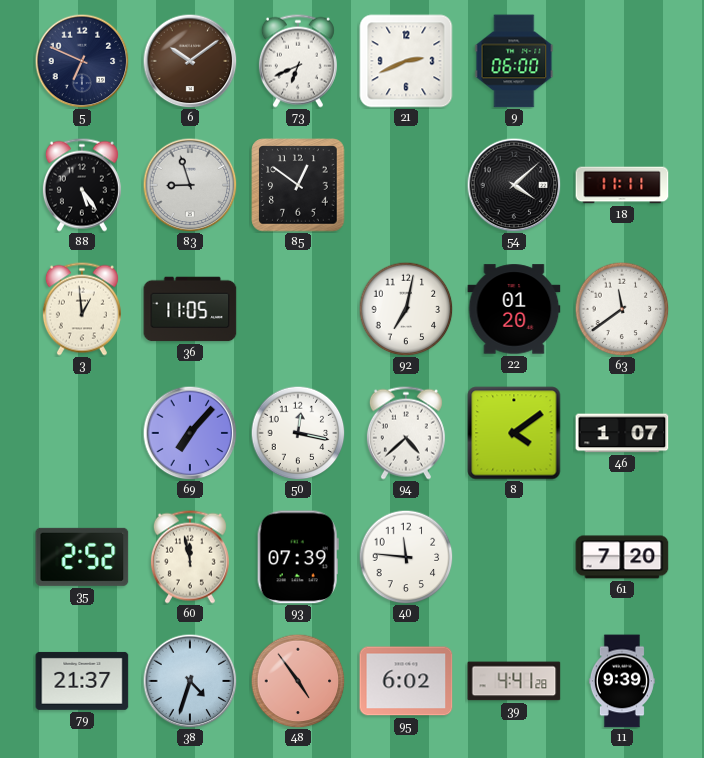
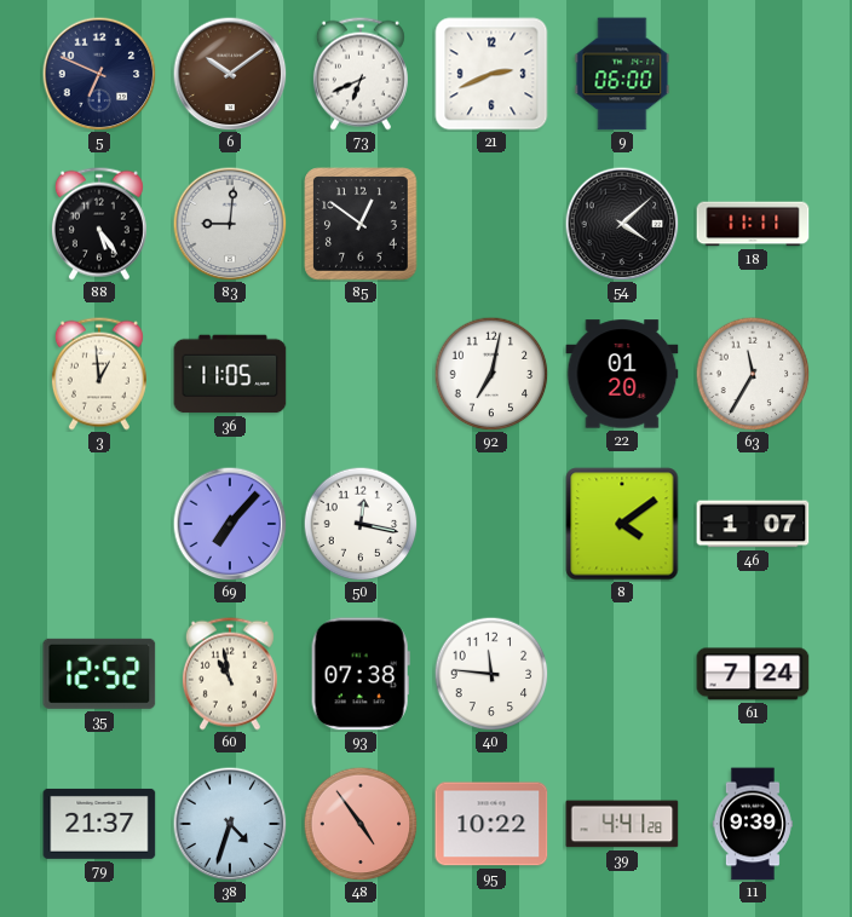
83: 8:57 -> 9:01 (230, 224)
63: 11:39 -> 11:35 (753, 374)
94: 4:38 -> none (406, 433)
35: 2:52 -> 12:52 (99, 674)
60: 11:58 -> 10:58 (230, 674)
93: 07:39 -> 07:38 (361, 674)
61: 7:20 -> 7:24 (753, 674)
95: 6:02 -> 10:22 (491, 824)
